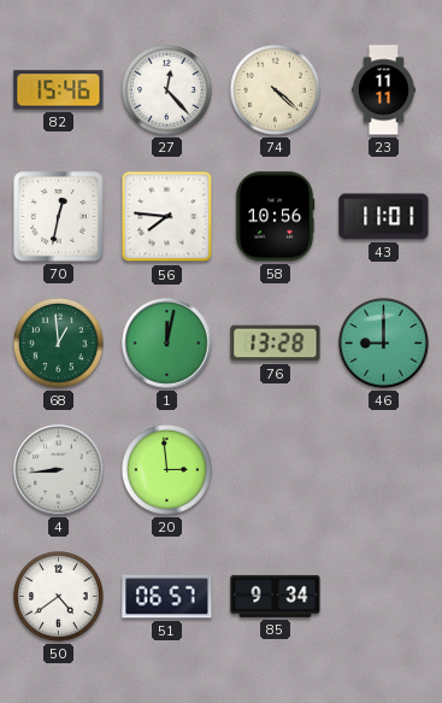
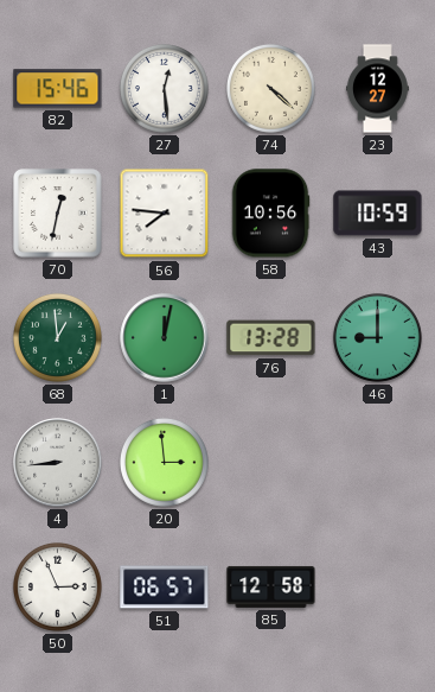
27: 12:23 -> 12:29 (164, 88)
23: 11:11 -> 12:27 (377, 89)
43: 11:01 -> 10:59 (378, 214)
50: 4:39 -> 2:56 (57, 586)
85: 9:34 -> 12:58 (271, 586)
